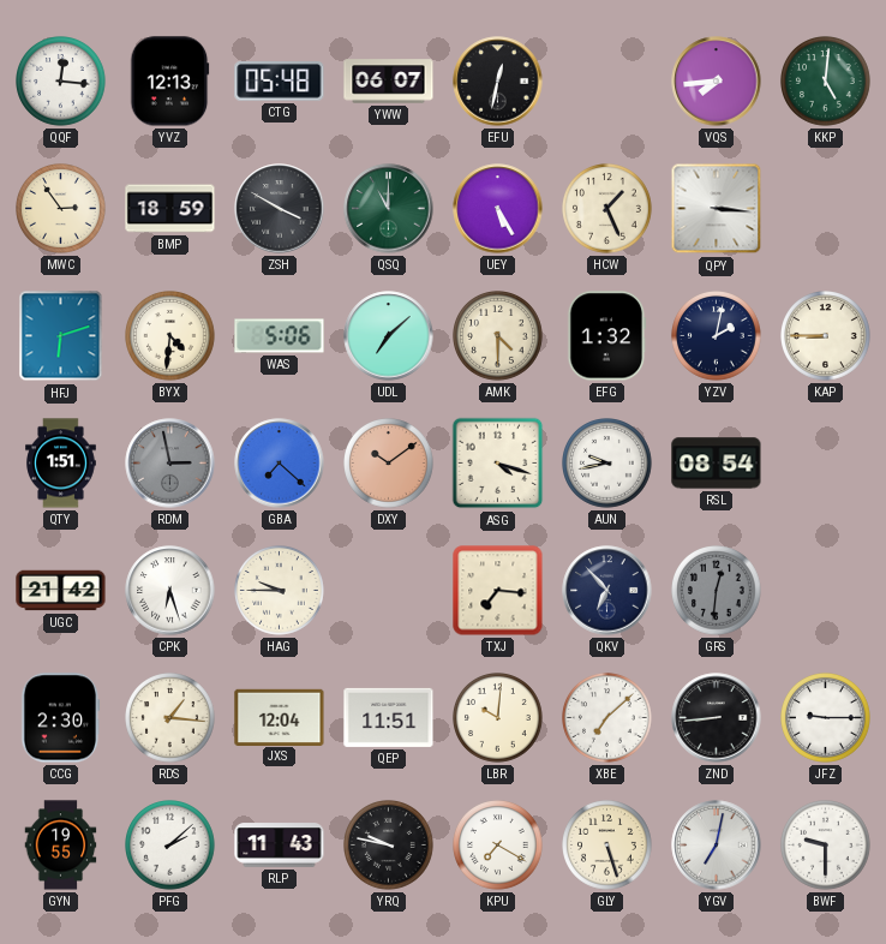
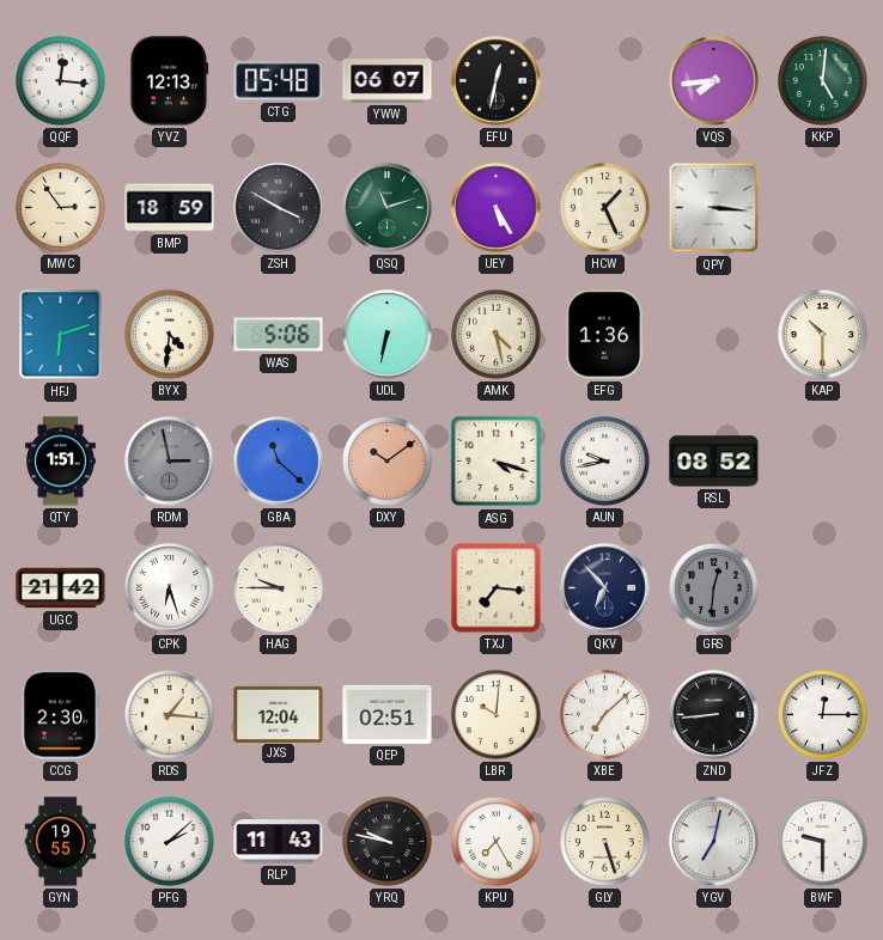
QSQ: 11:00 -> 11:12 (388, 208)
UDL: 7:08 -> 6:32 (388, 335)
AMK: 4:30 -> 4:28 (497, 335)
EFG: 1:32 -> 1:36 (605, 335)
YZV: 2:02 -> none (717, 336)
KAP: 8:45 -> 10:30 (823, 335)
GBA: 7:22 -> 11:22 (279, 462)
RSL: 08:54 -> 08:52 (714, 462)
QEP: 11:51 -> 02:51 (388, 714)
JFZ: 9:15 -> 12:15 (823, 715)
KPU: 7:20 -> 7:25 (497, 842)
